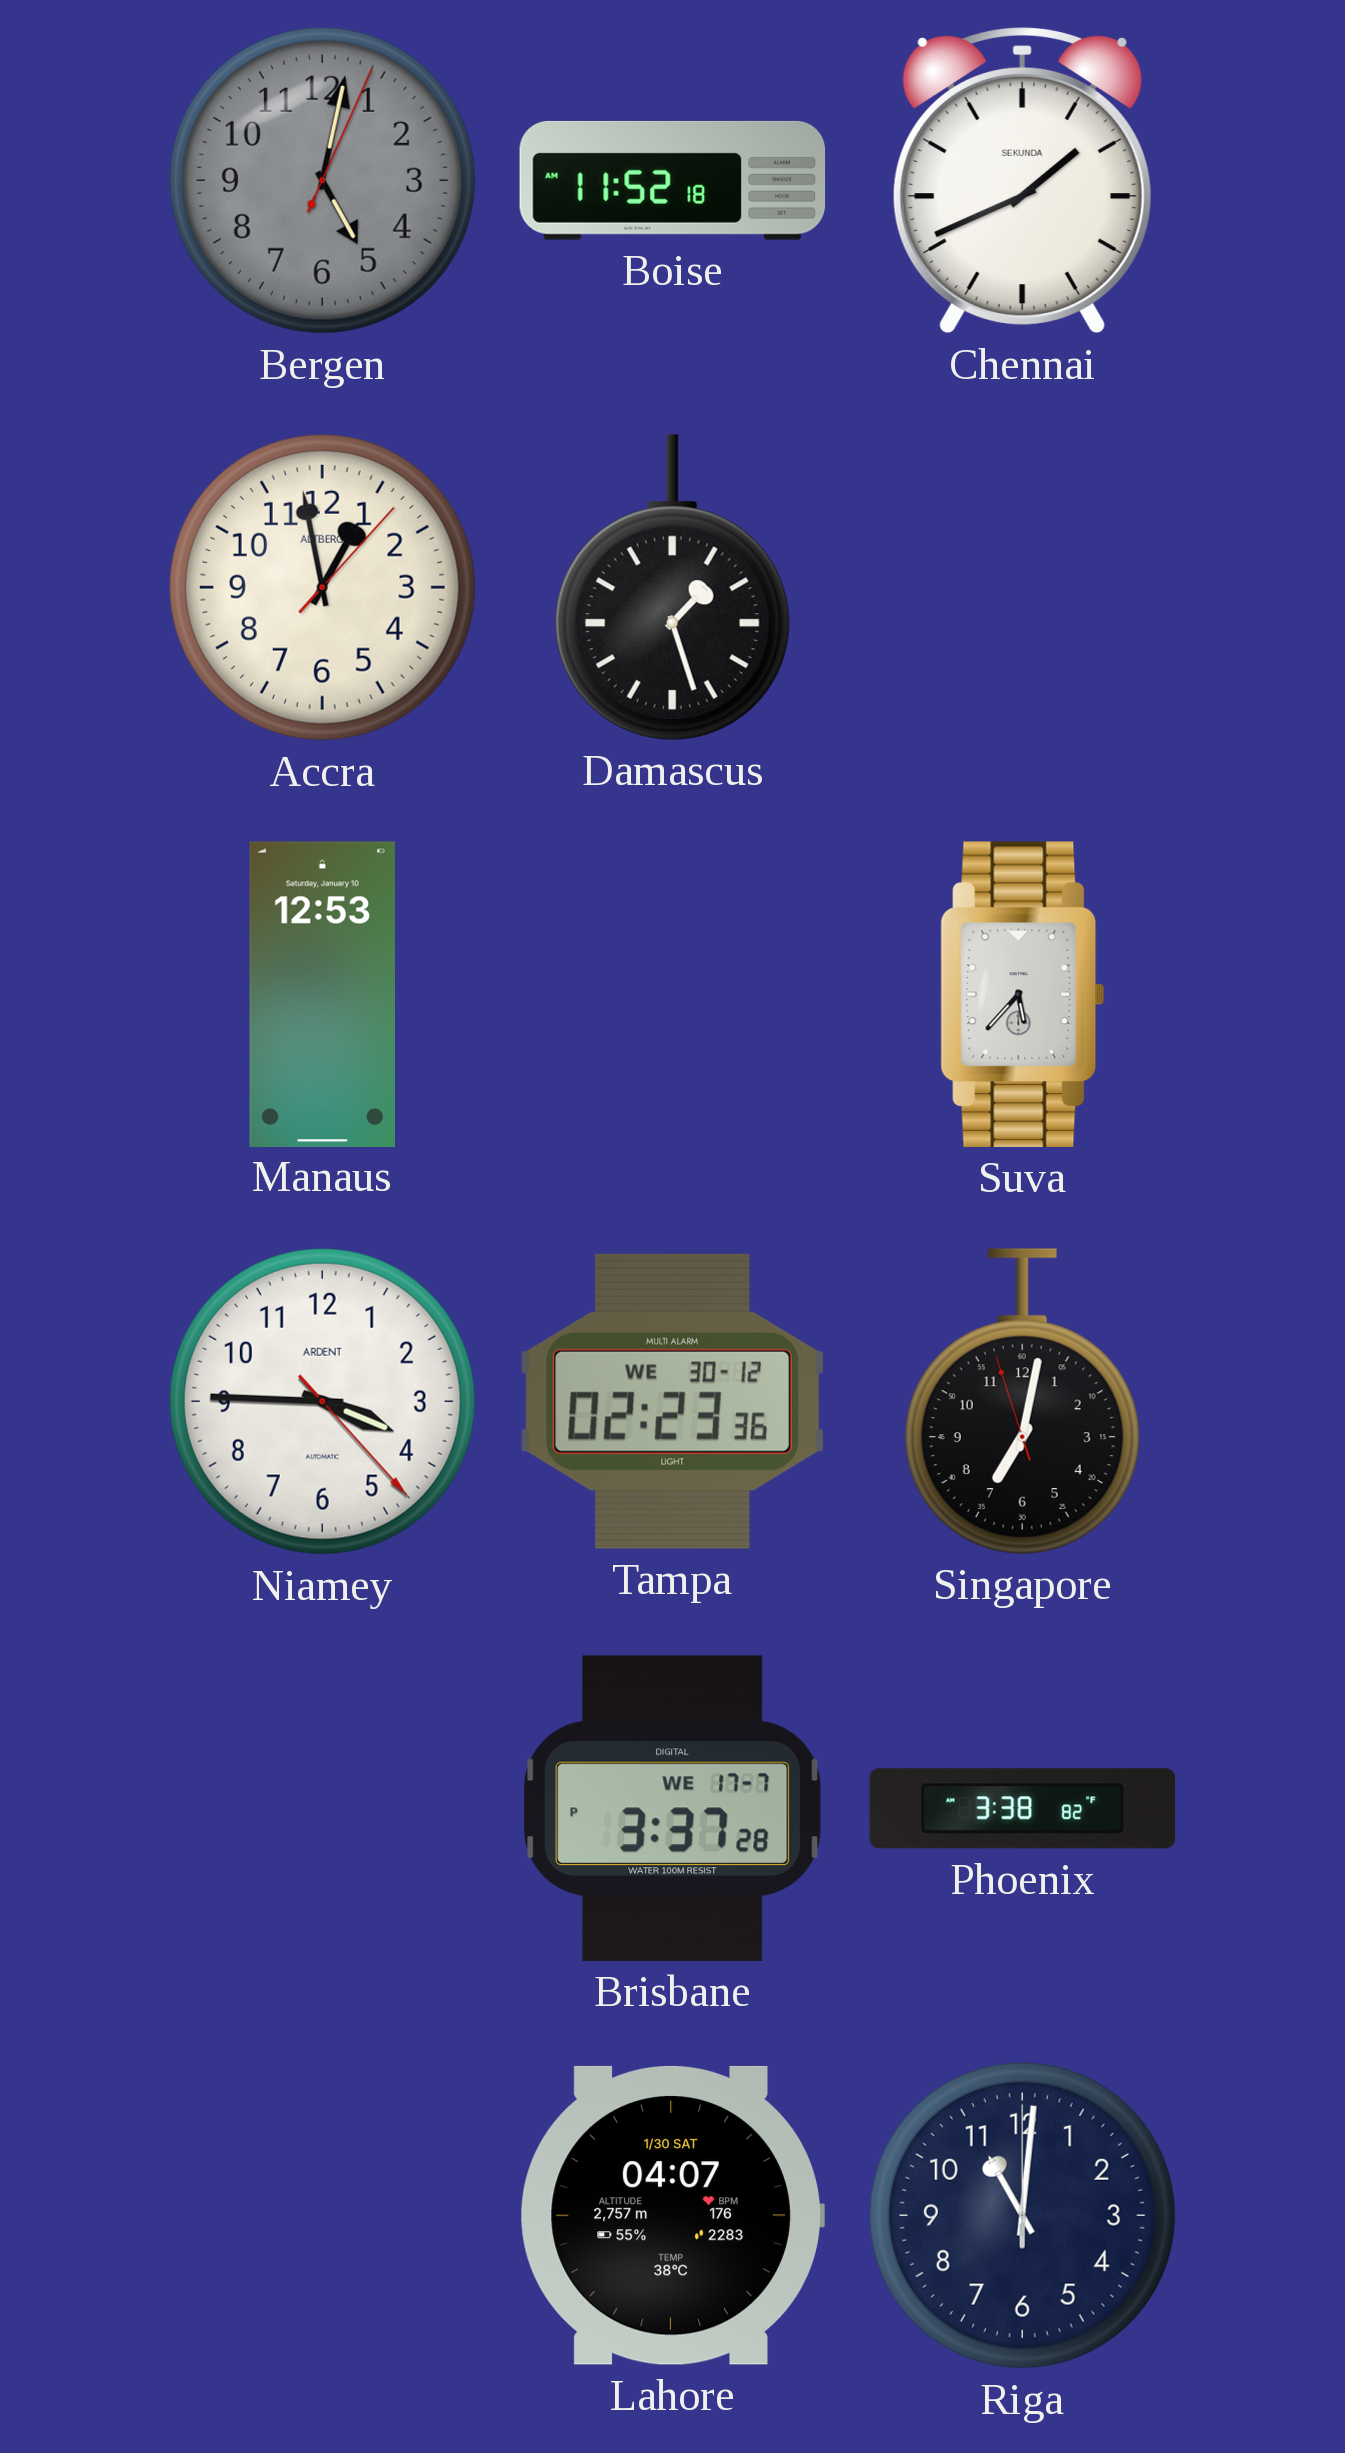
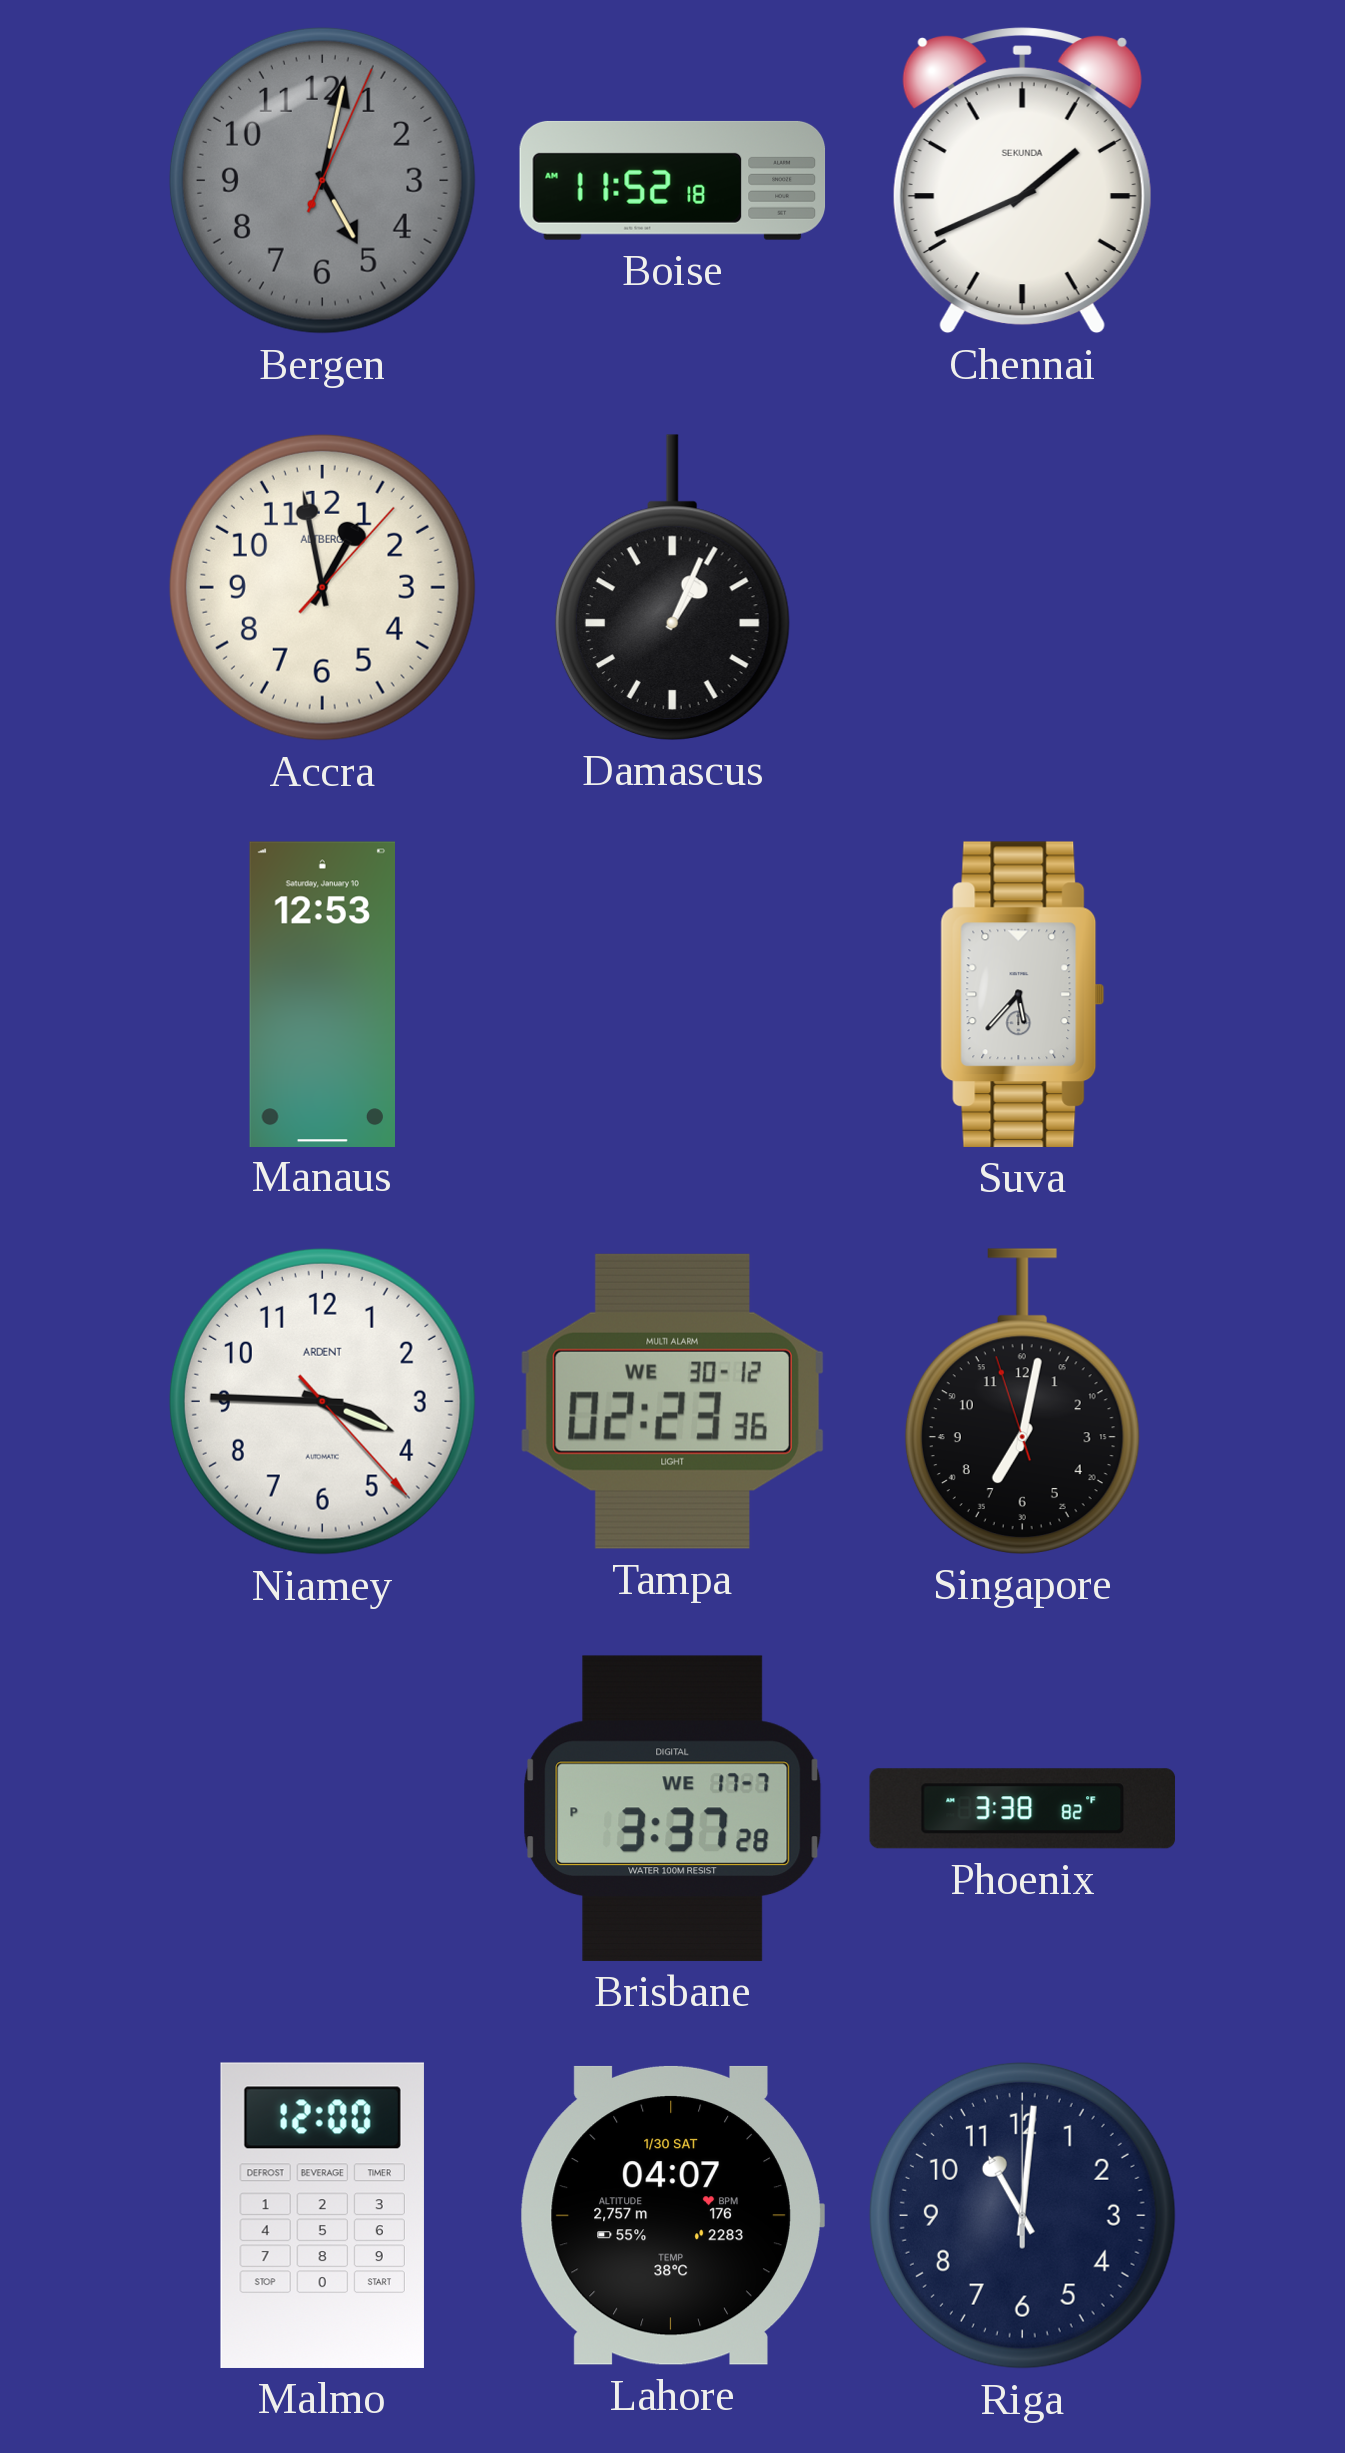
Damascus: 1:27 -> 1:04 (672, 587)
Malmo: none -> 12:00 (322, 2215)
